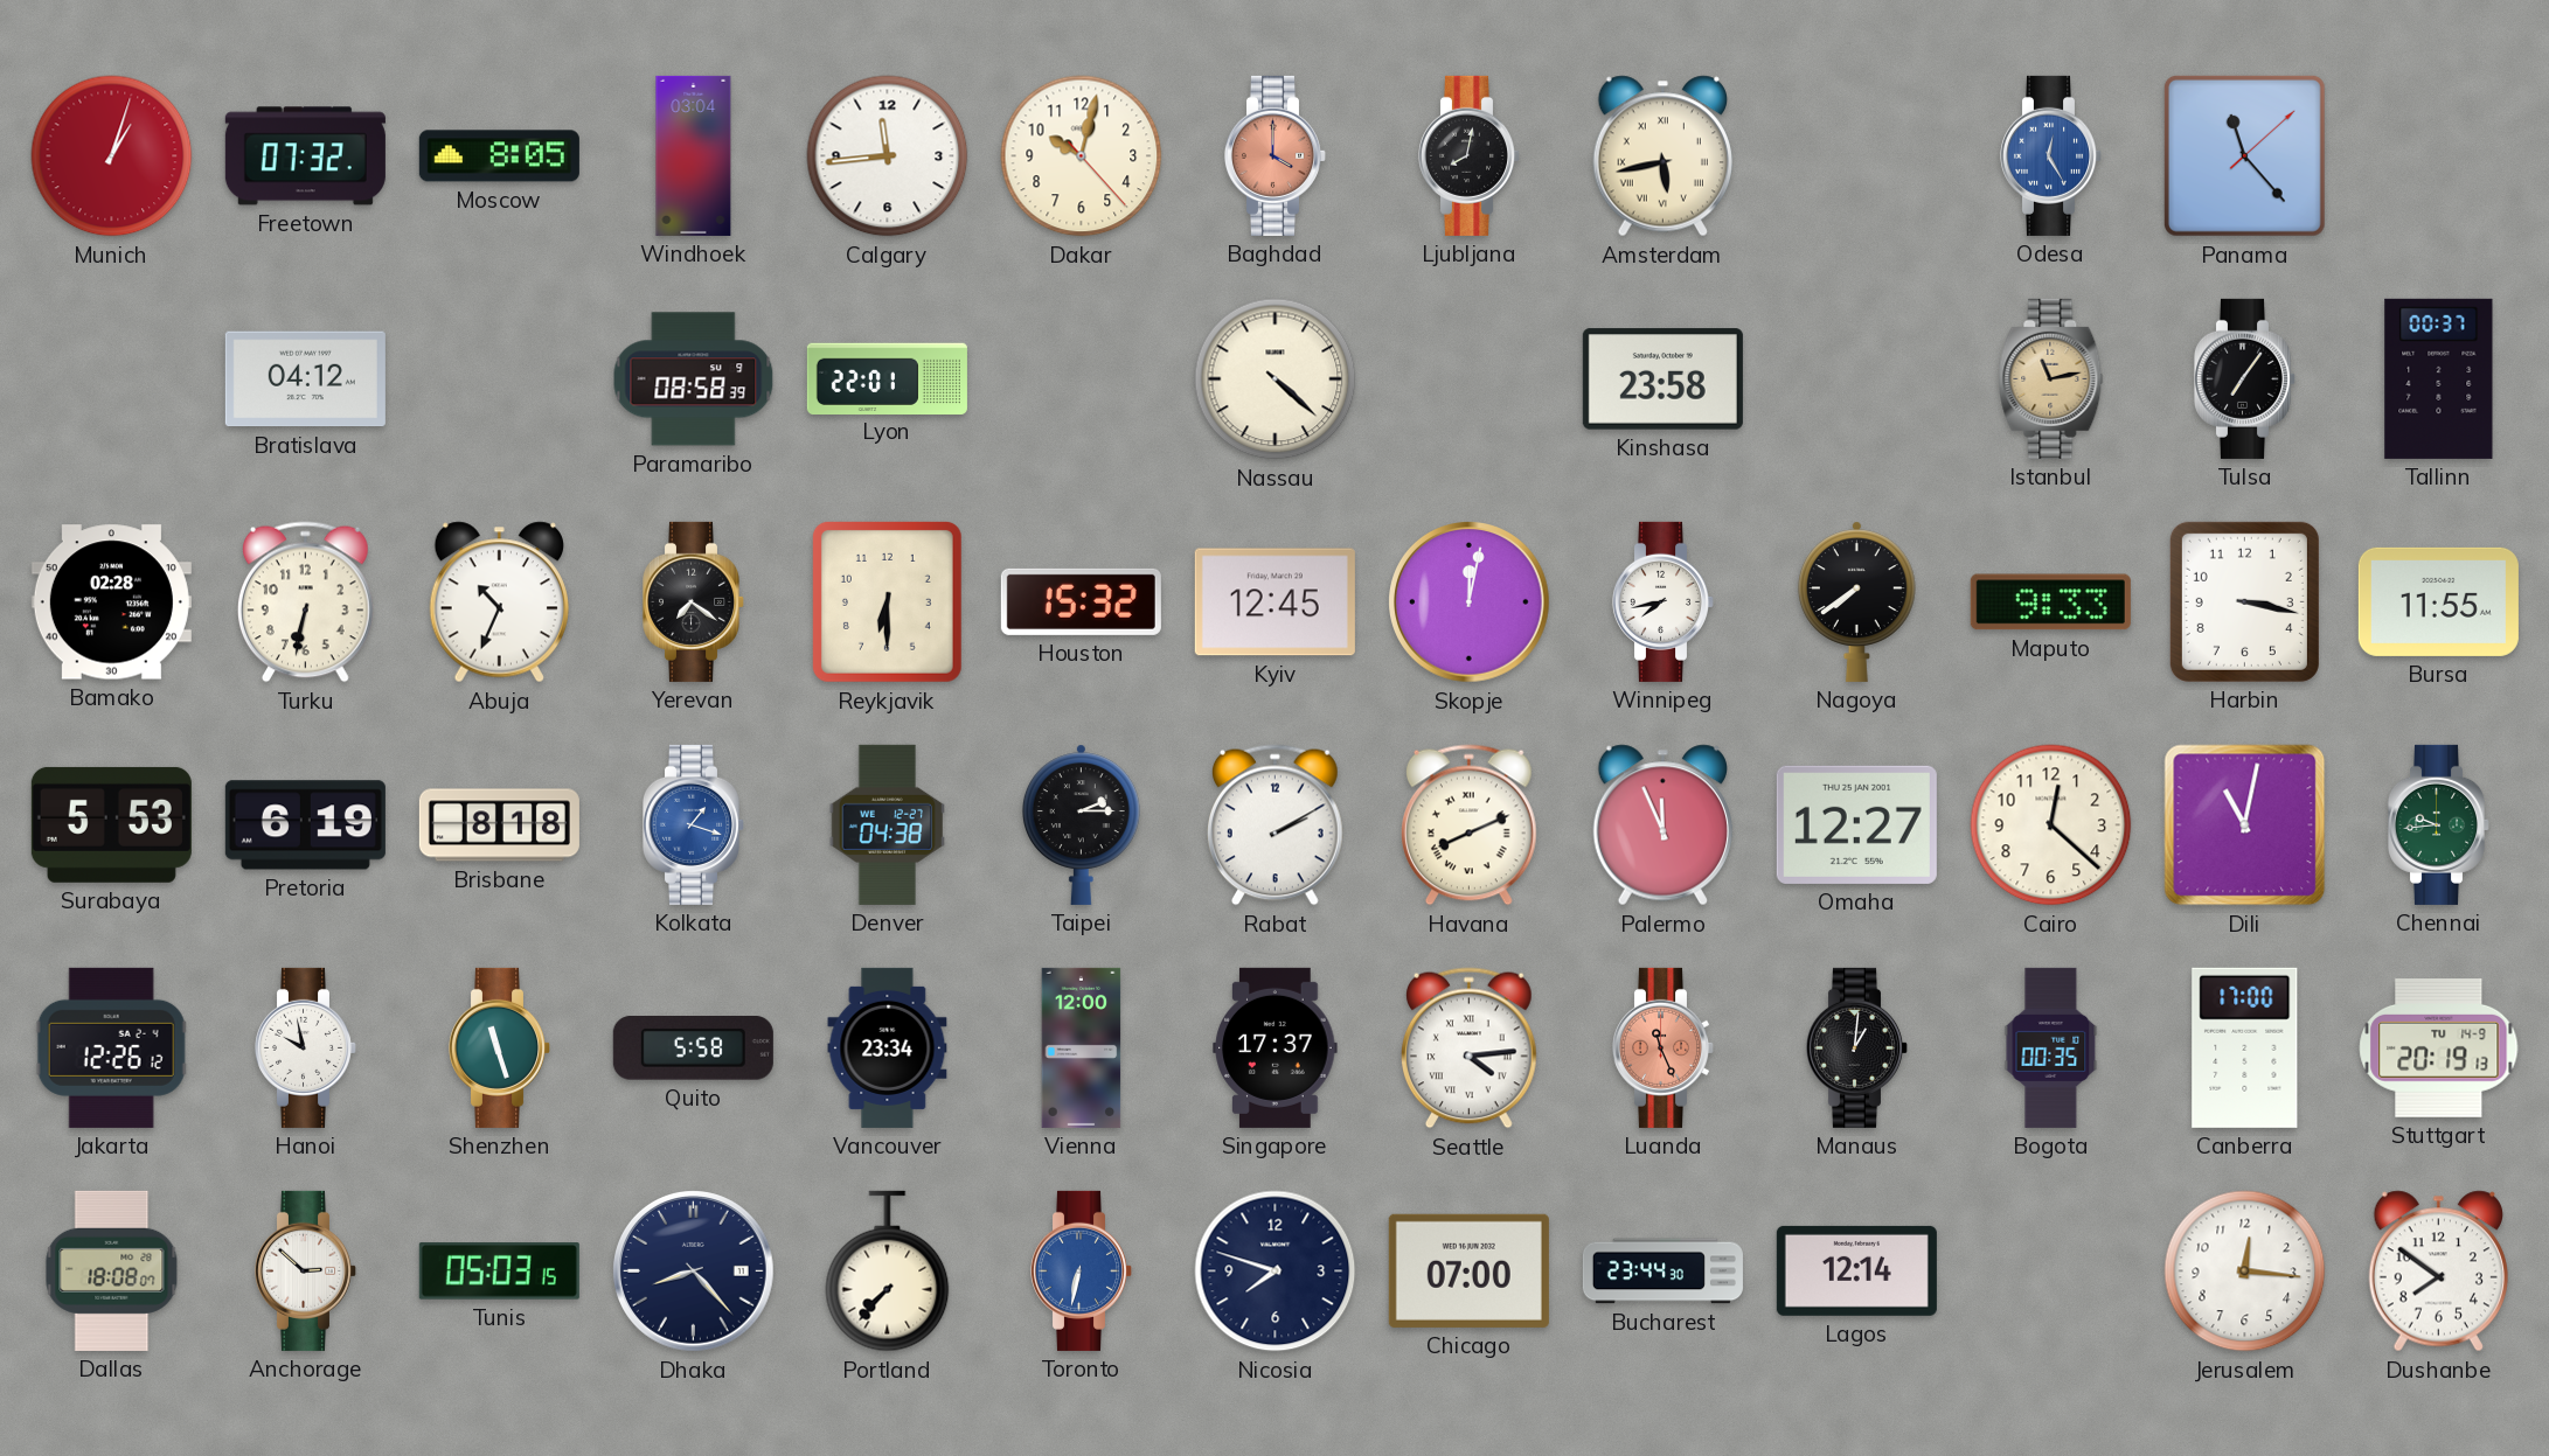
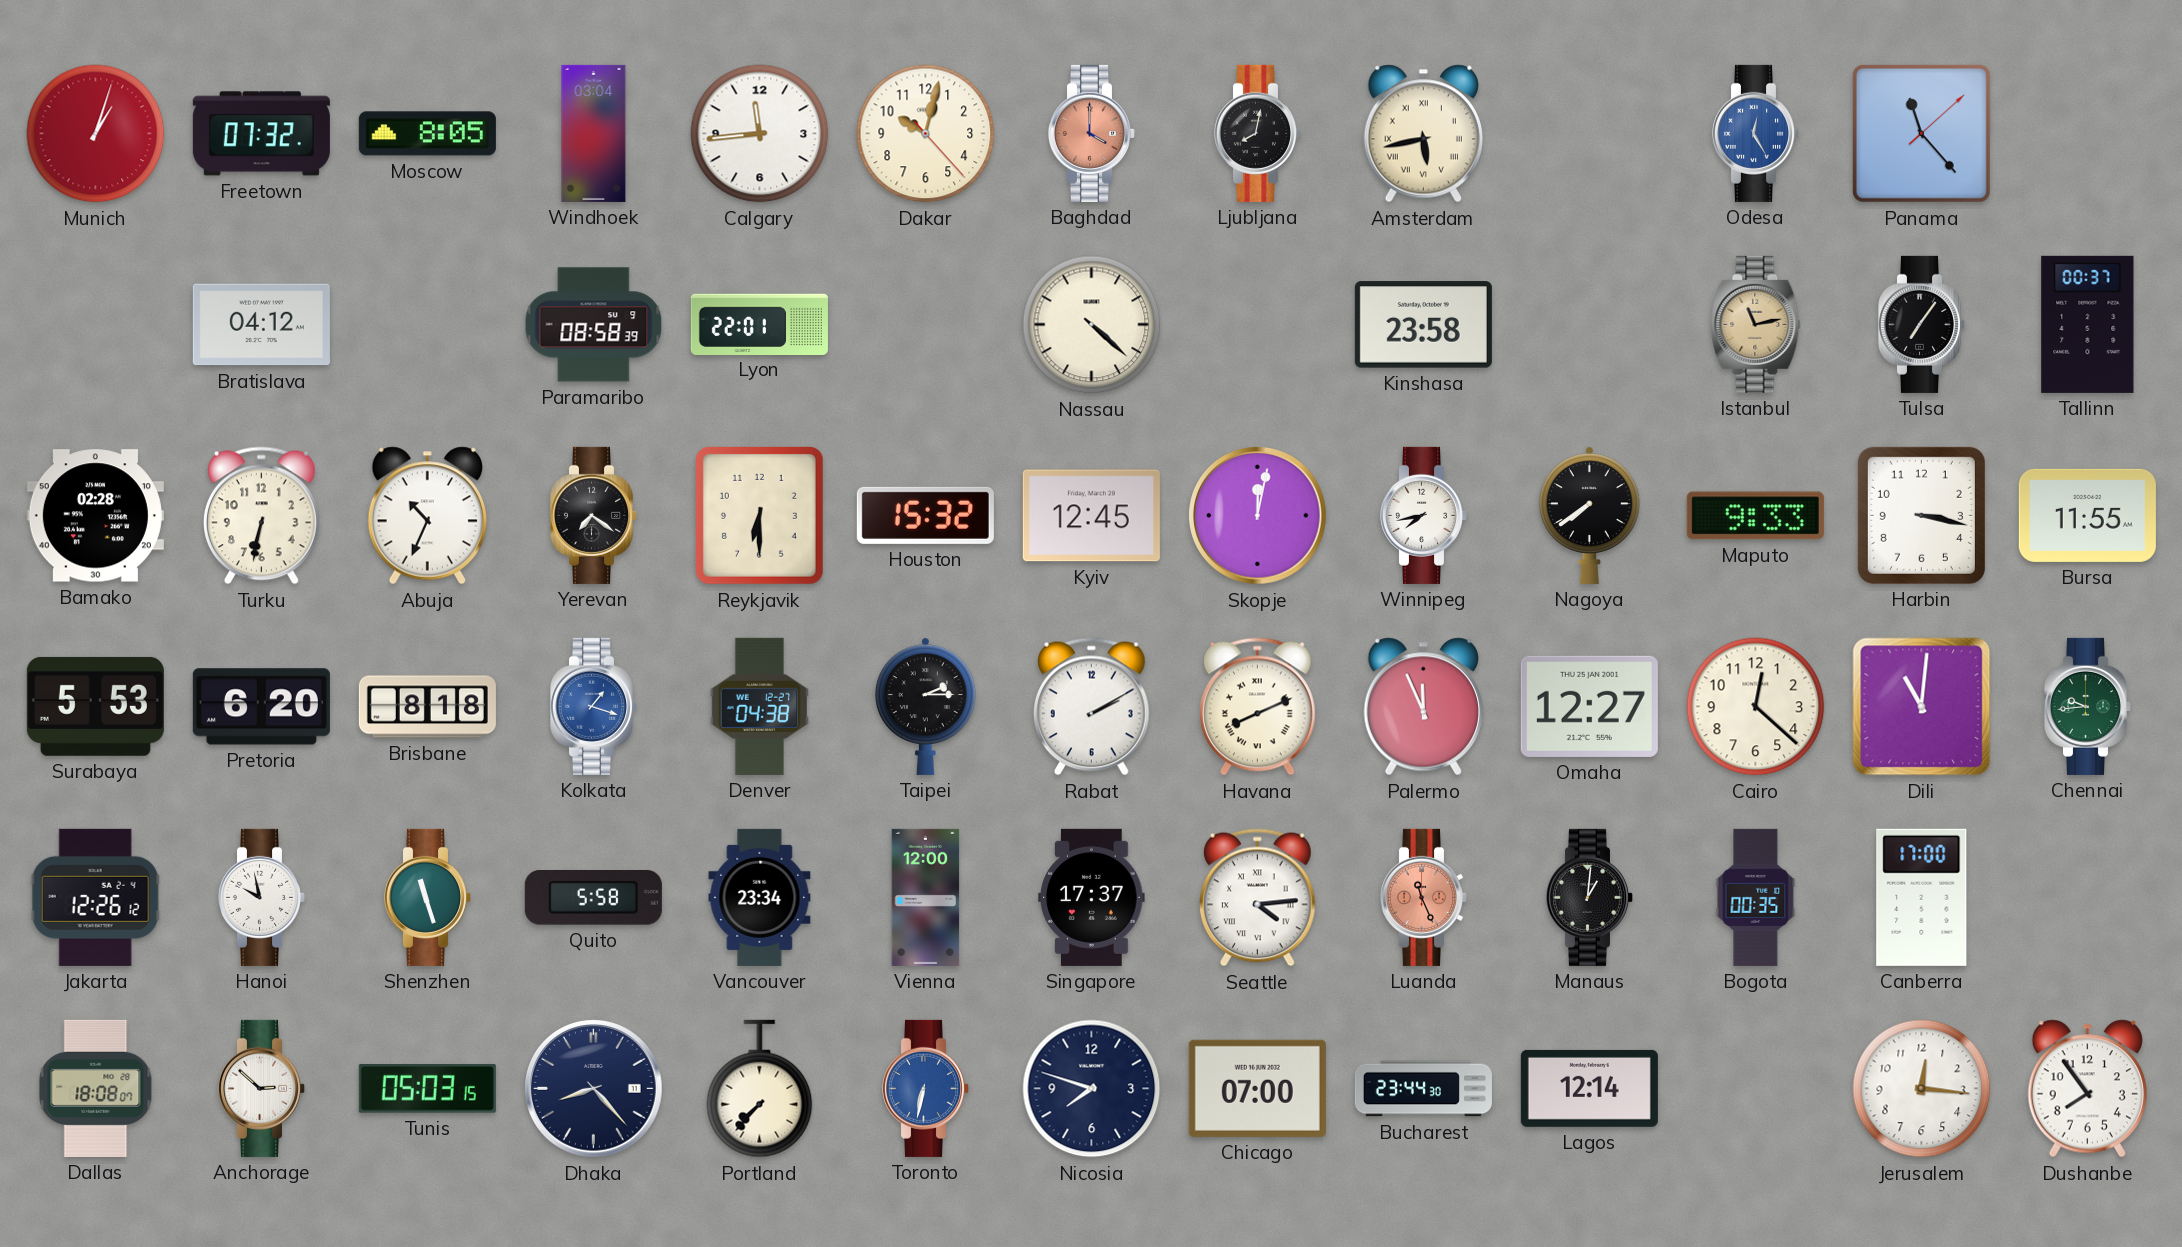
Pretoria: 6:19 -> 6:20 (261, 707)
Dili: 11:02 -> 11:01 (1922, 707)
Stuttgart: 20:19 -> none (2439, 1047)
Dushanbe: 7:51 -> 7:54 (2087, 1089)
